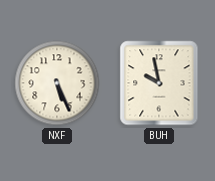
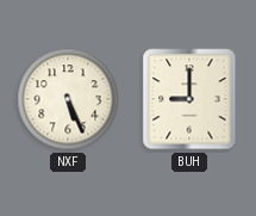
BUH: 9:58 -> 9:00 (189, 99)
